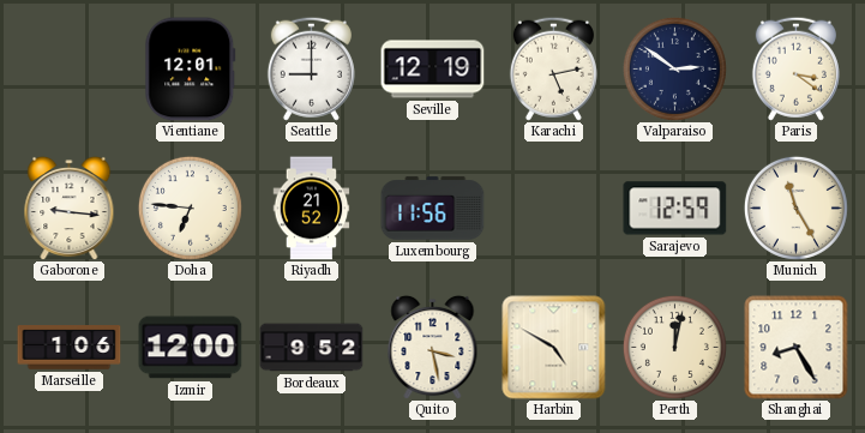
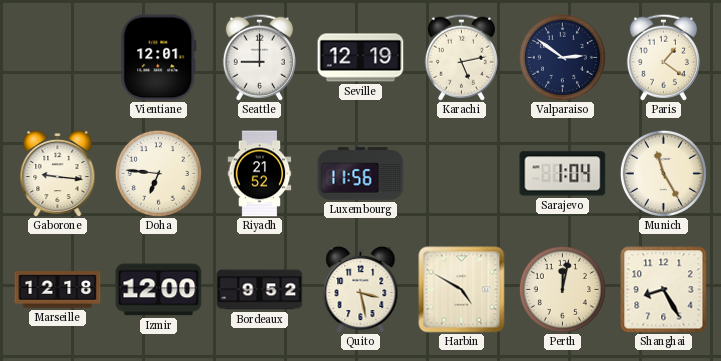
Paris: 3:21 -> 1:21 (663, 57)
Sarajevo: 12:59 -> 1:04 (563, 174)
Marseille: 1:06 -> 12:18 (58, 290)
